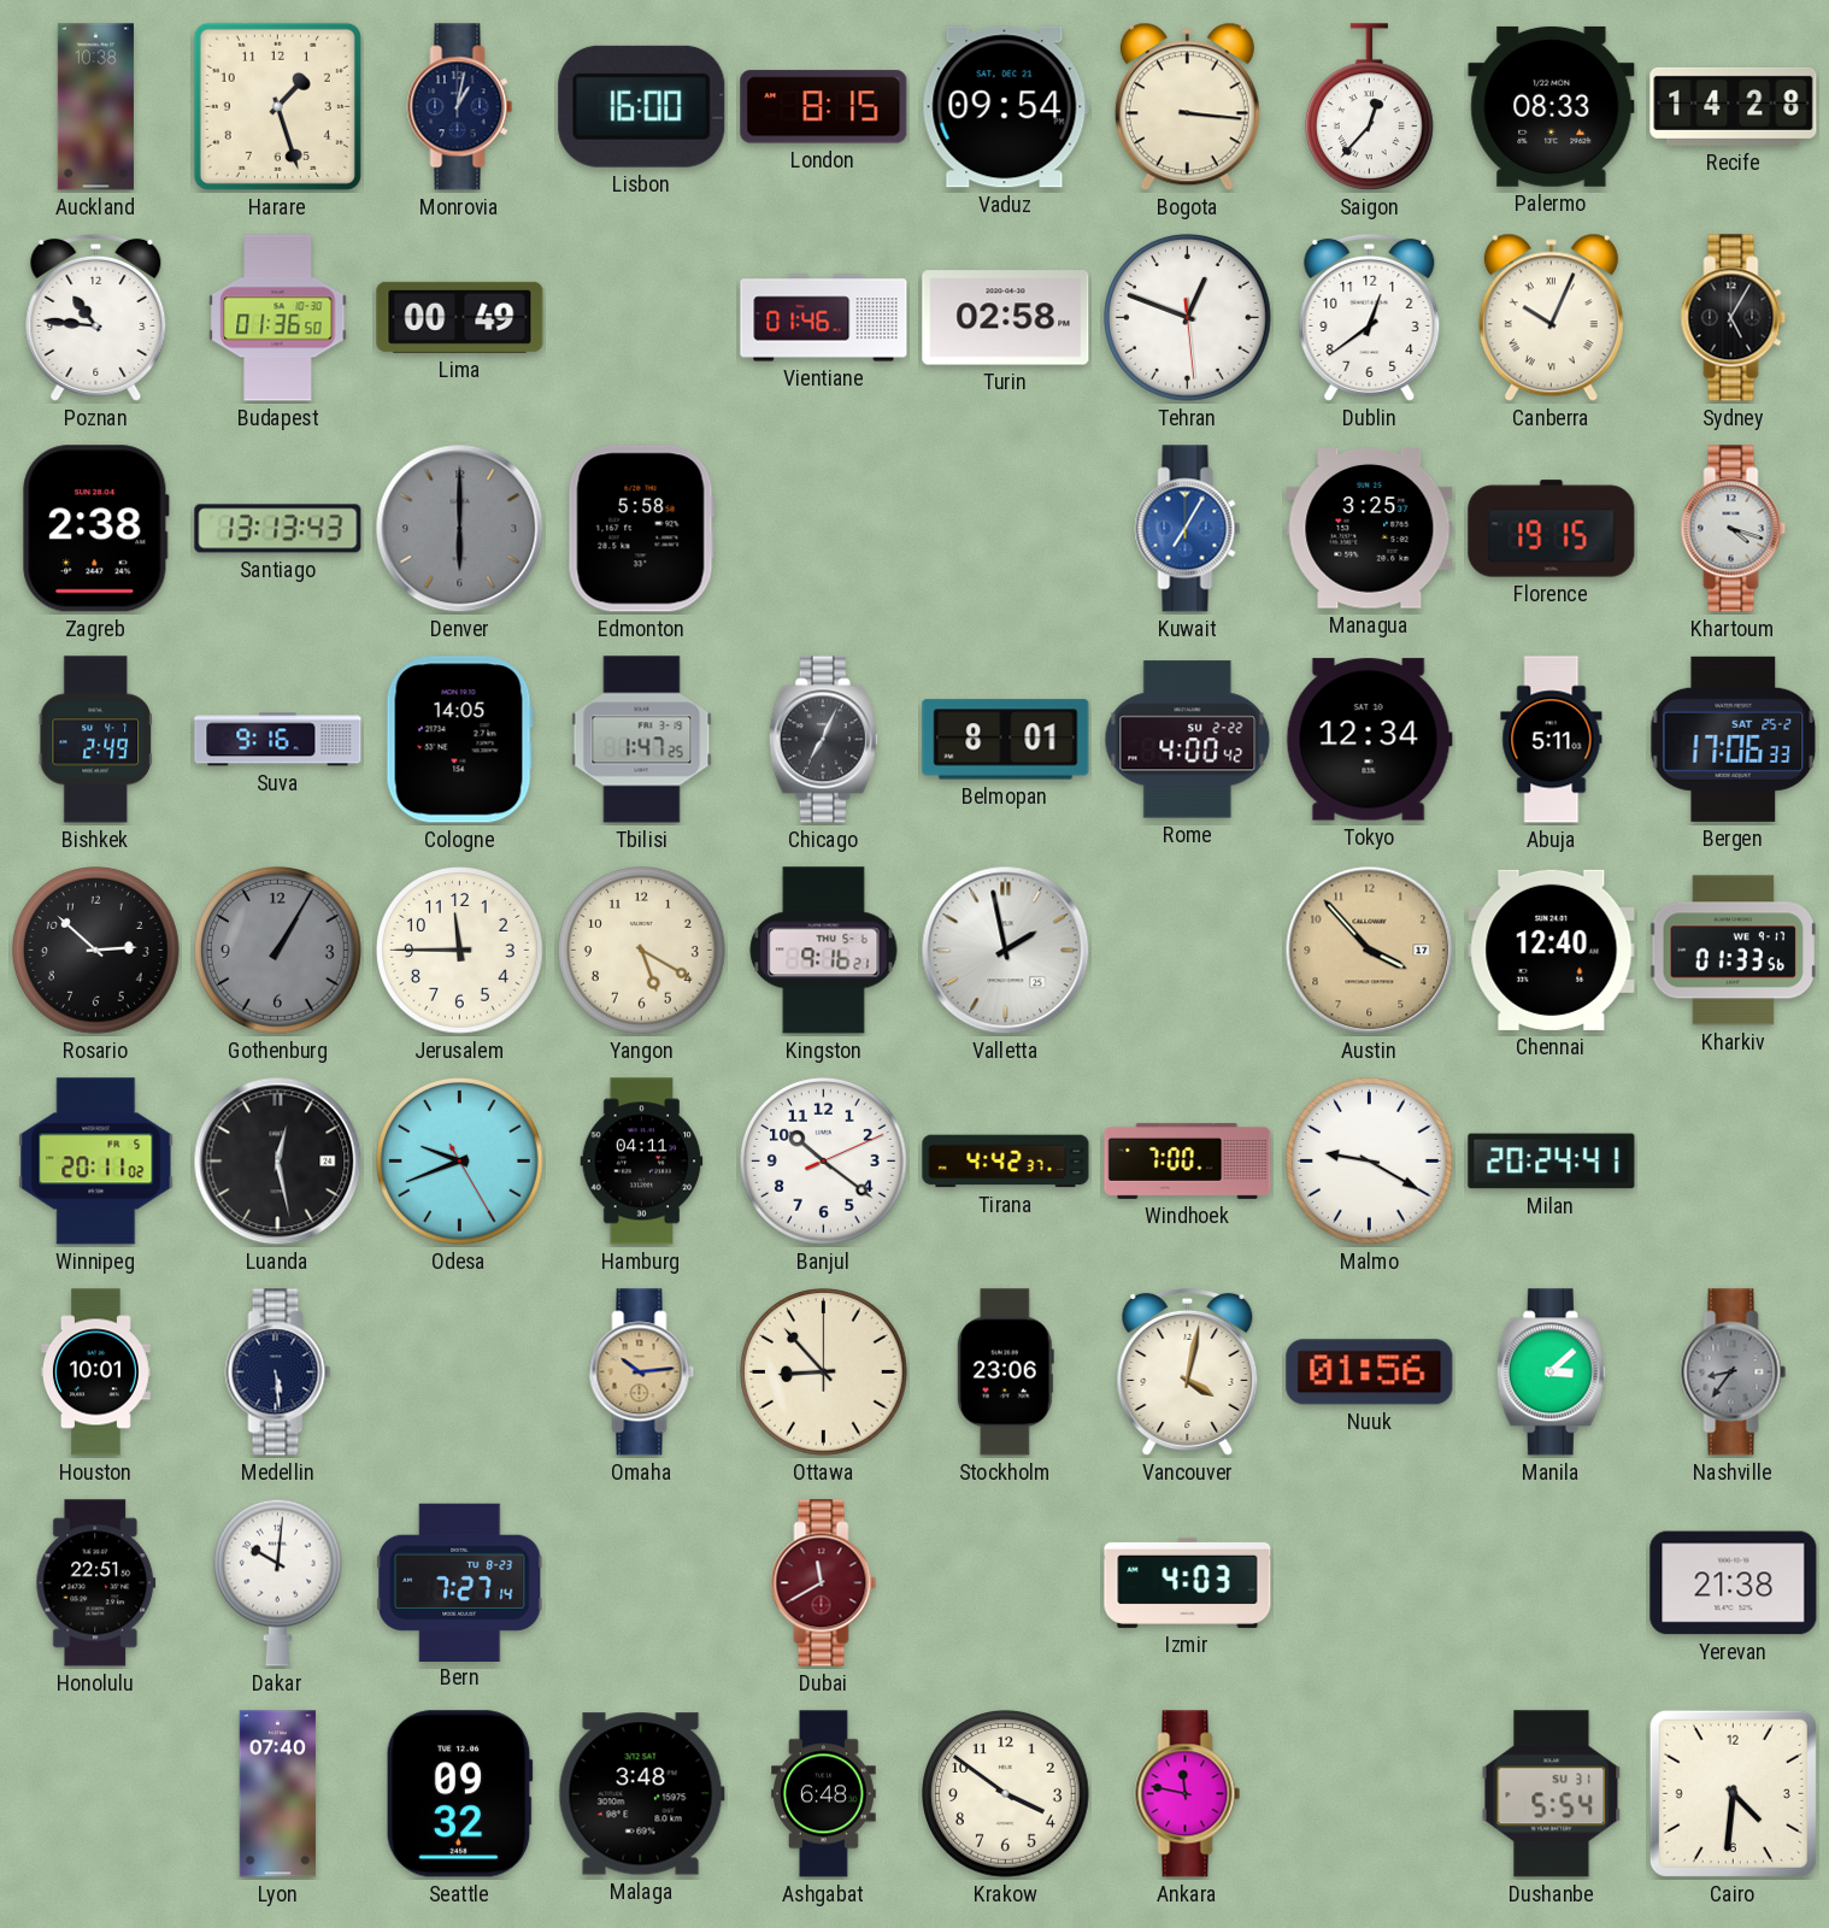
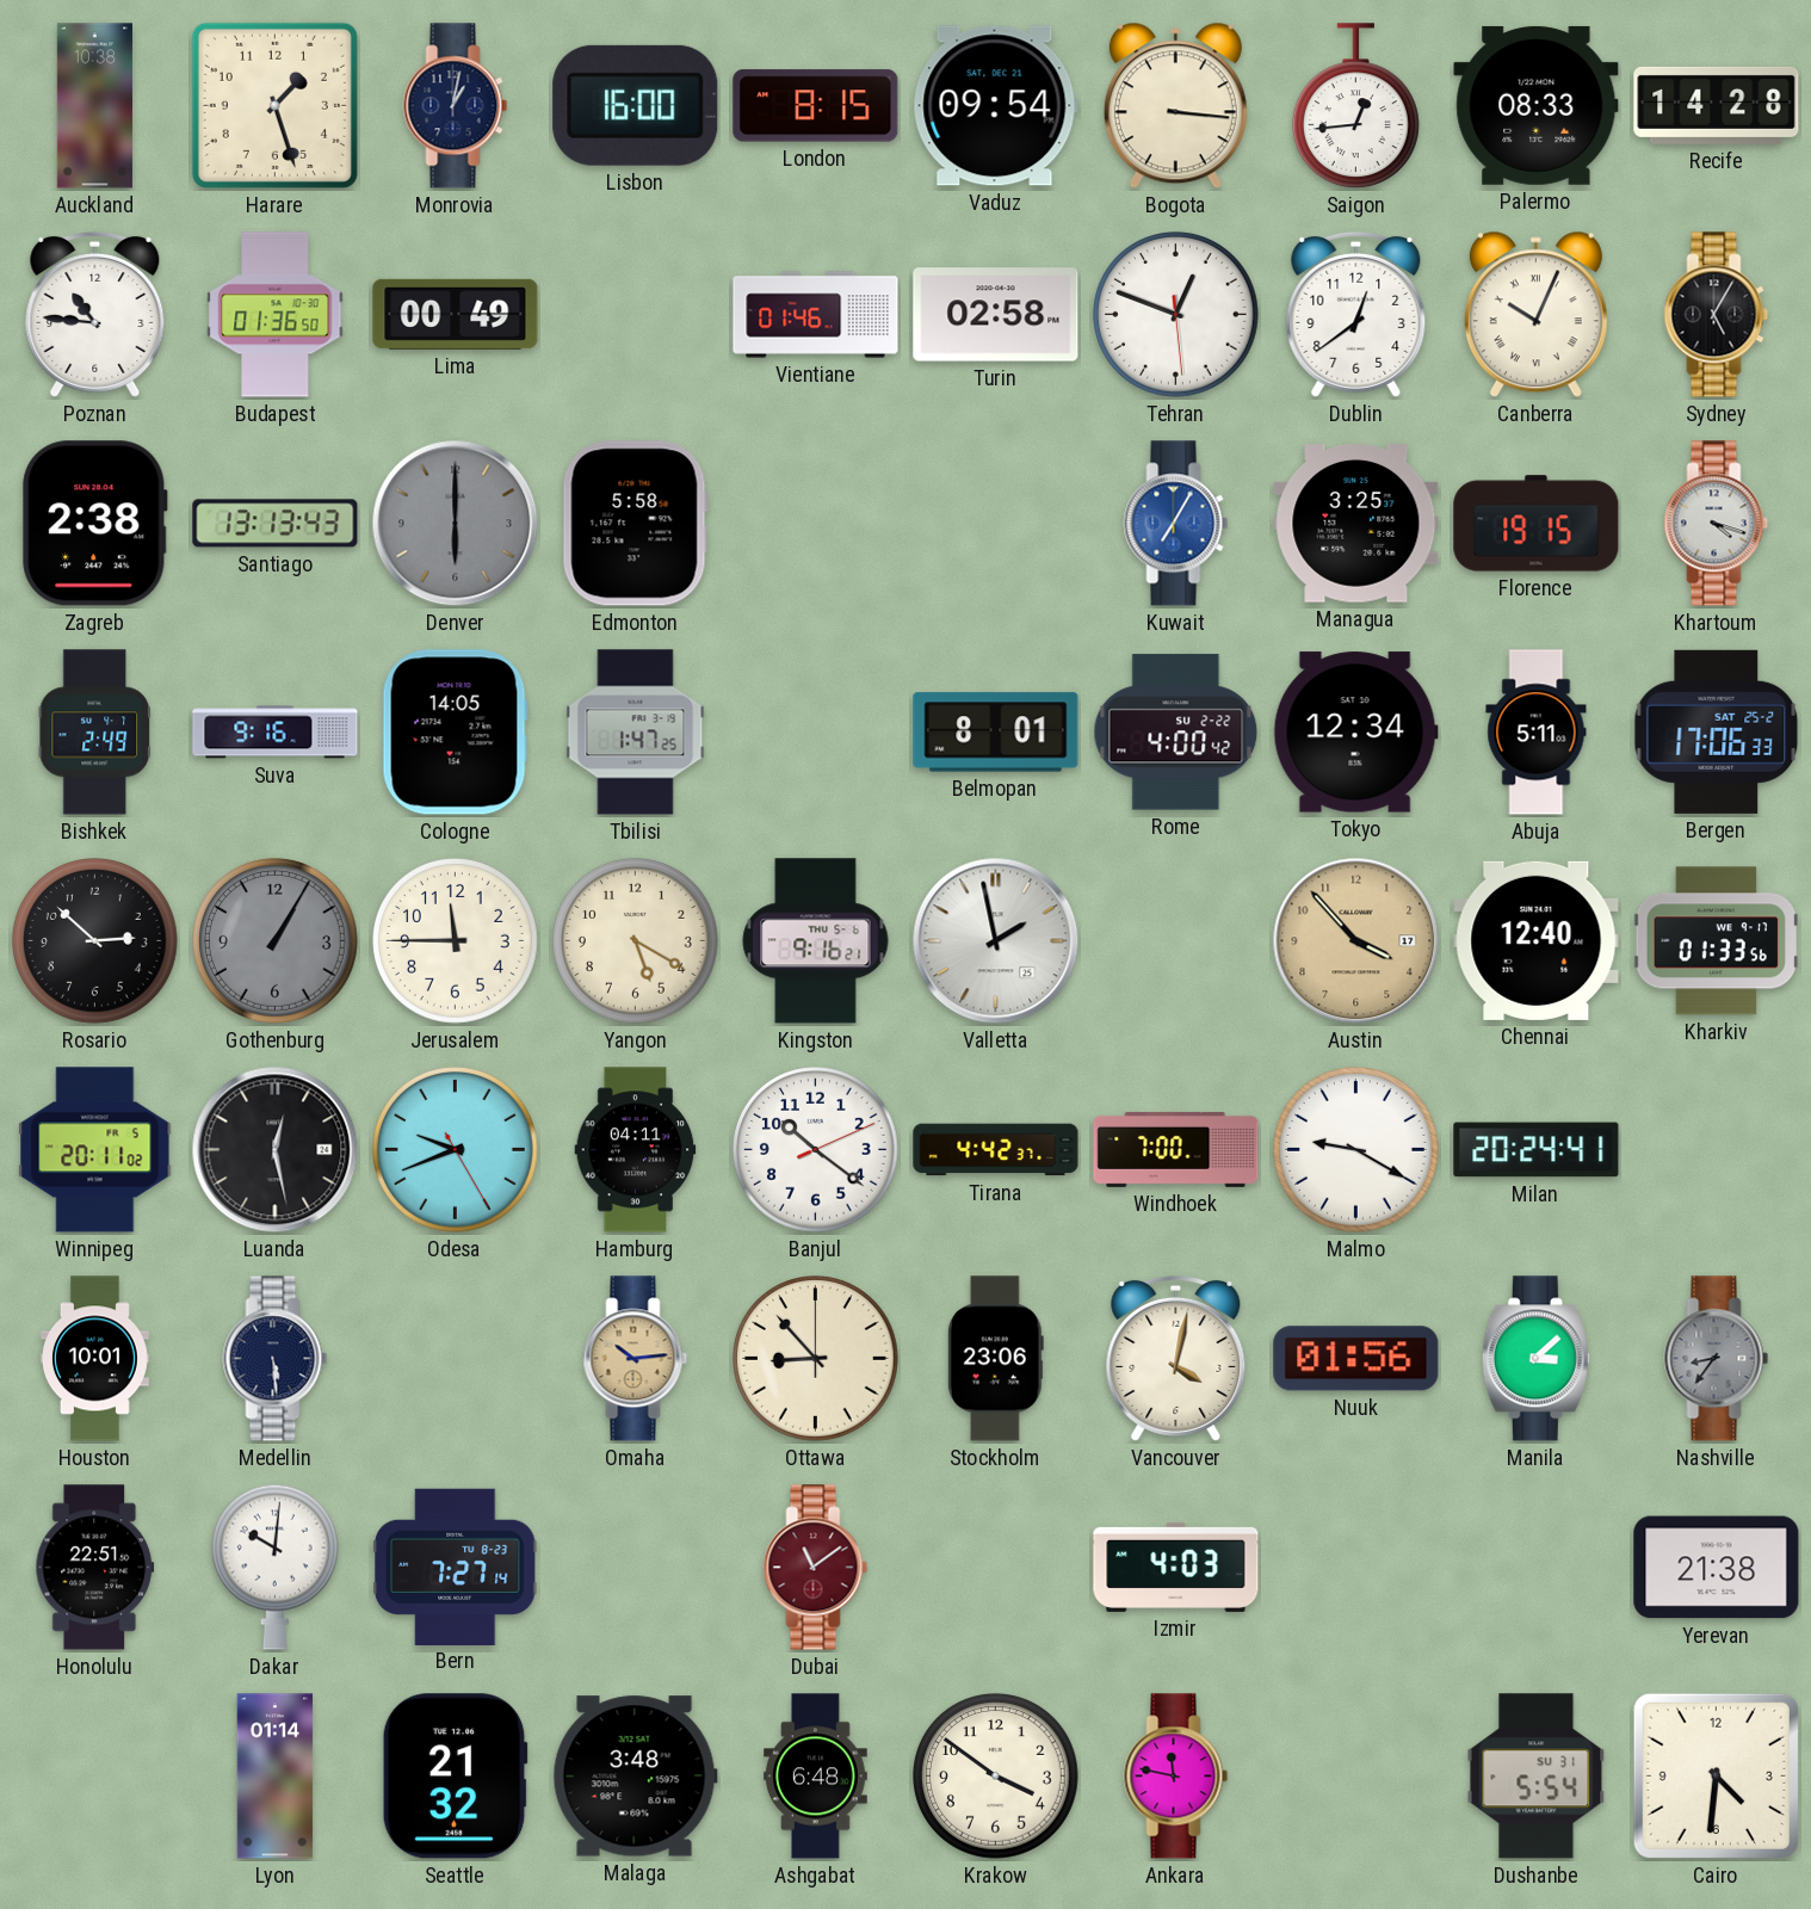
Saigon: 12:37 -> 12:44 (1355, 106)
Chicago: 7:04 -> none (823, 740)
Dubai: 11:40 -> 11:09 (816, 1568)
Lyon: 07:40 -> 01:14 (276, 1777)
Seattle: 09:32 -> 21:32 (455, 1777)
